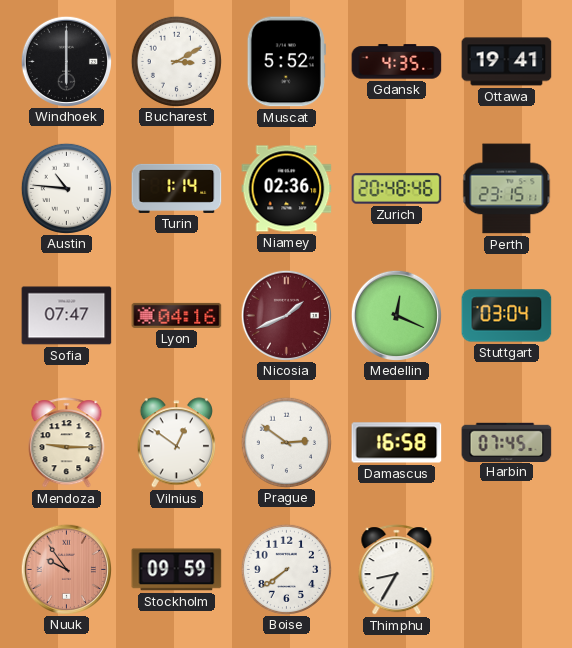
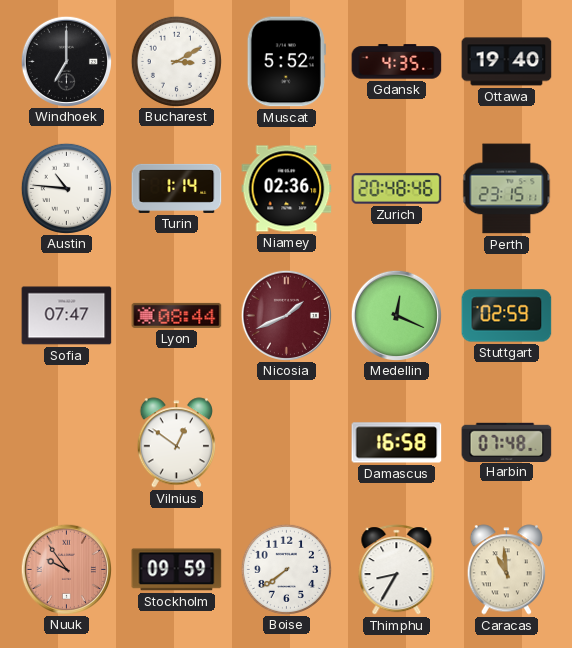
Windhoek: 6:00 -> 7:00 (66, 61)
Ottawa: 19:41 -> 19:40 (507, 62)
Lyon: 04:16 -> 08:44 (177, 315)
Stuttgart: 03:04 -> 02:59 (507, 316)
Mendoza: 9:15 -> none (67, 443)
Prague: 2:51 -> none (286, 442)
Harbin: 07:45 -> 07:48 (507, 442)
Caracas: none -> 10:59 (506, 570)
